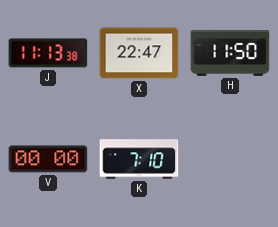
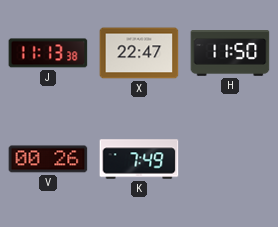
V: 00:00 -> 00:26 (48, 159)
K: 7:10 -> 7:49 (139, 159)
